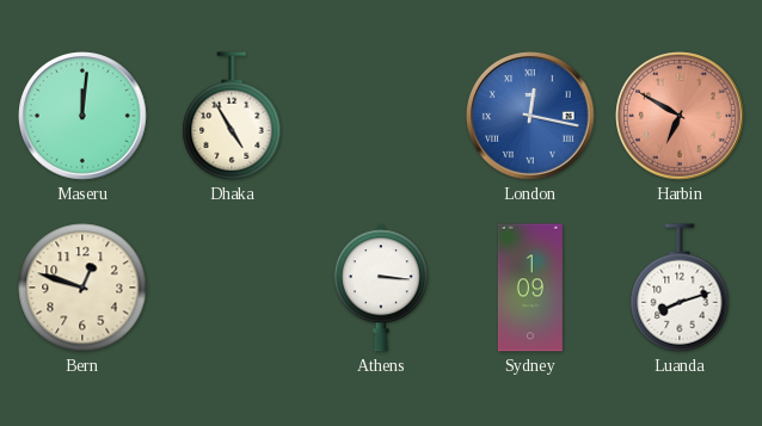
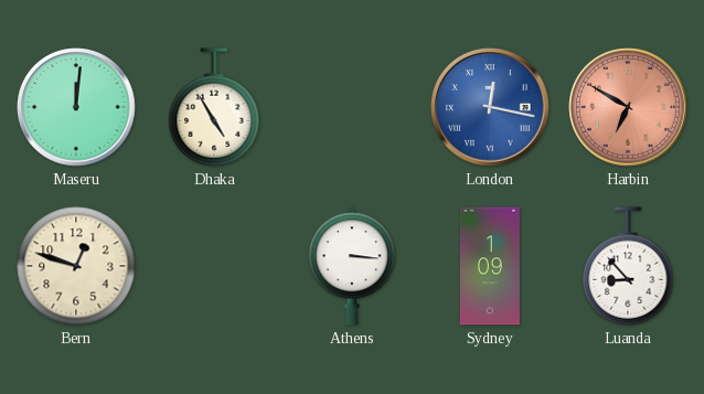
Luanda: 8:12 -> 8:53 (628, 266)
